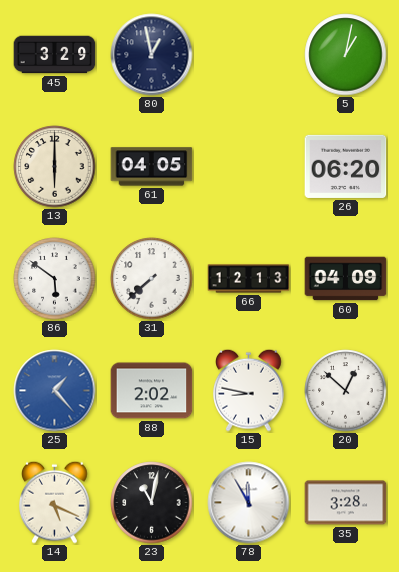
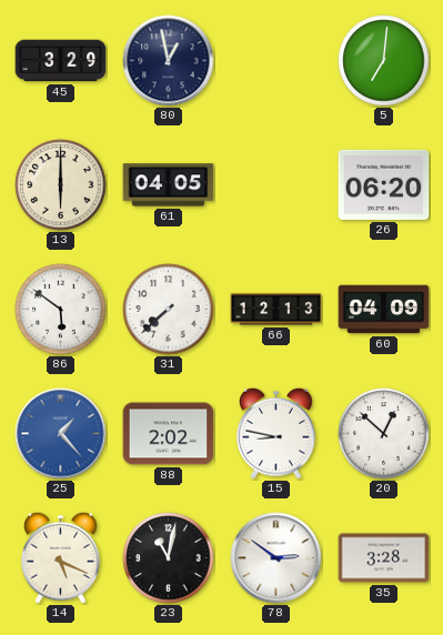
5: 1:02 -> 7:01 (384, 61)
78: 11:55 -> 2:51 (276, 558)
